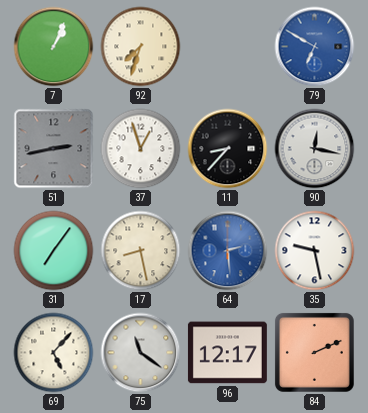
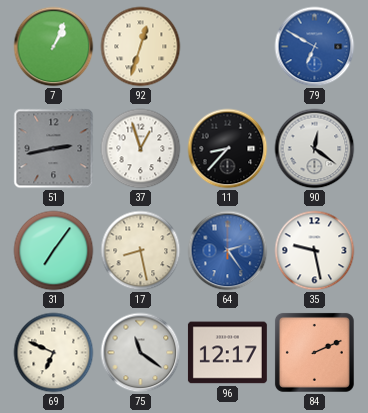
92: 7:33 -> 12:33 (141, 47)
90: 12:17 -> 12:21 (315, 149)
64: 2:29 -> 2:24 (228, 251)
69: 5:07 -> 6:49 (54, 353)
